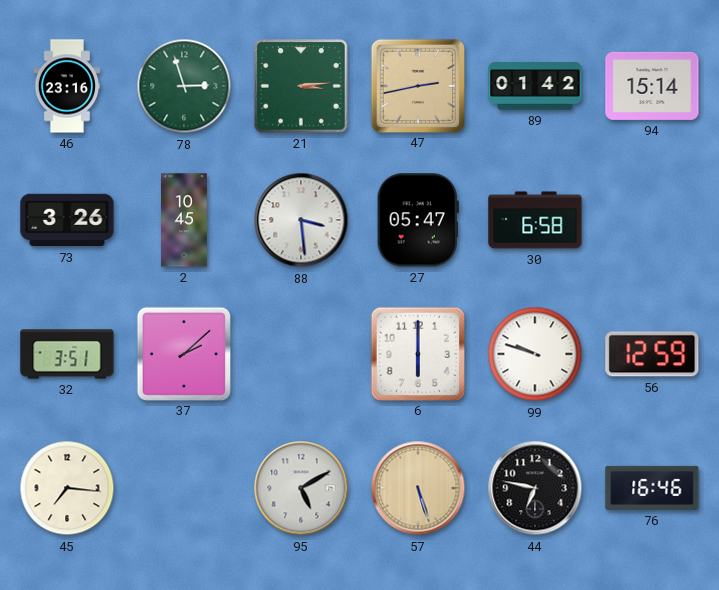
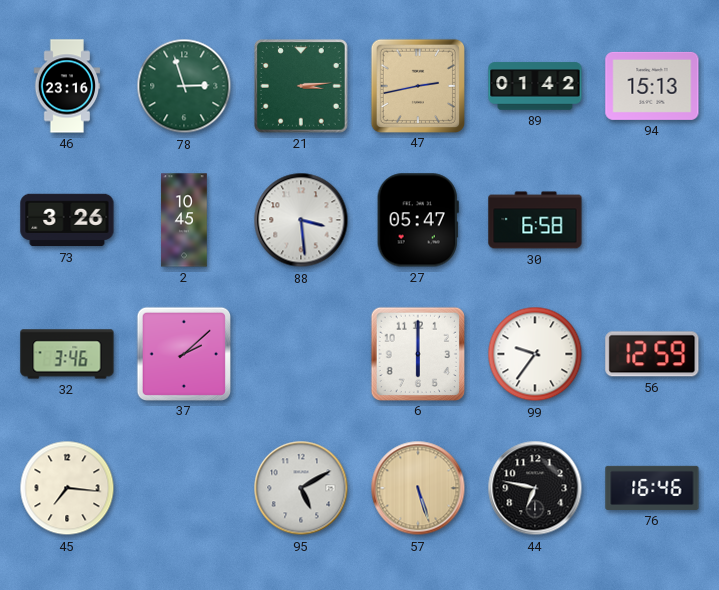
94: 15:14 -> 15:13 (652, 86)
32: 3:51 -> 3:46 (67, 354)
99: 9:48 -> 9:36 (535, 354)
